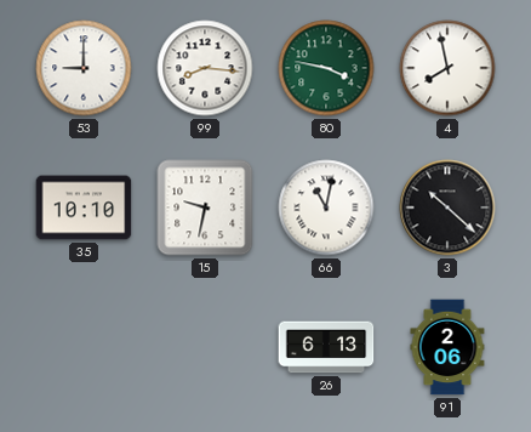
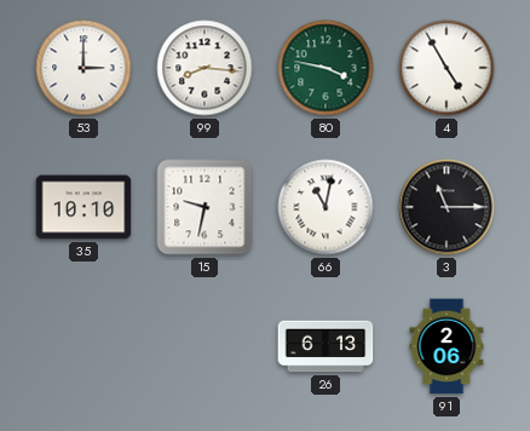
53: 9:00 -> 3:00 (83, 68)
4: 7:58 -> 4:55 (447, 68)
3: 10:22 -> 11:15 (447, 207)
